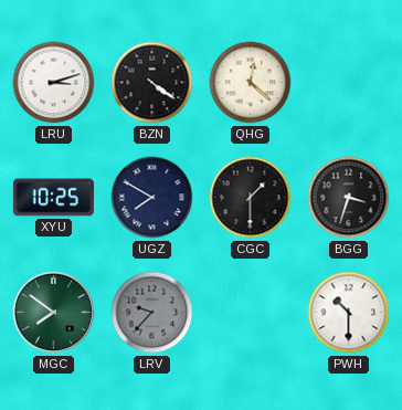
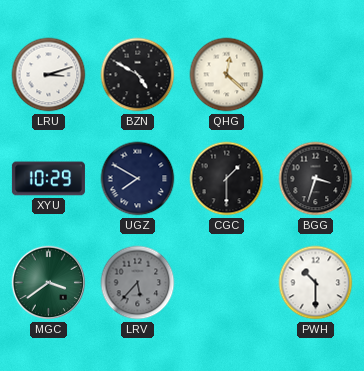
BZN: 4:21 -> 4:50 (138, 75)
XYU: 10:25 -> 10:29 (48, 179)
MGC: 7:51 -> 3:39 (49, 283)
LRV: 9:37 -> 5:37 (138, 283)
